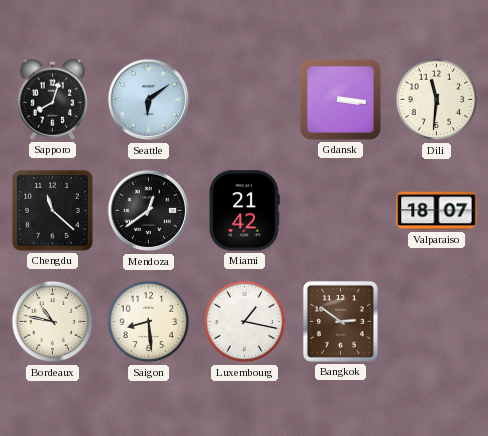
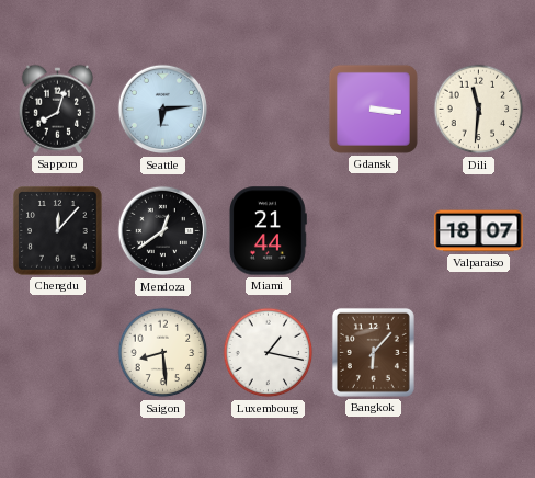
Seattle: 6:09 -> 6:14 (163, 110)
Chengdu: 11:22 -> 12:07 (58, 231)
Miami: 21:42 -> 21:44 (267, 231)
Bordeaux: 10:47 -> none (53, 322)
Bangkok: 2:51 -> 6:07 (373, 352)
